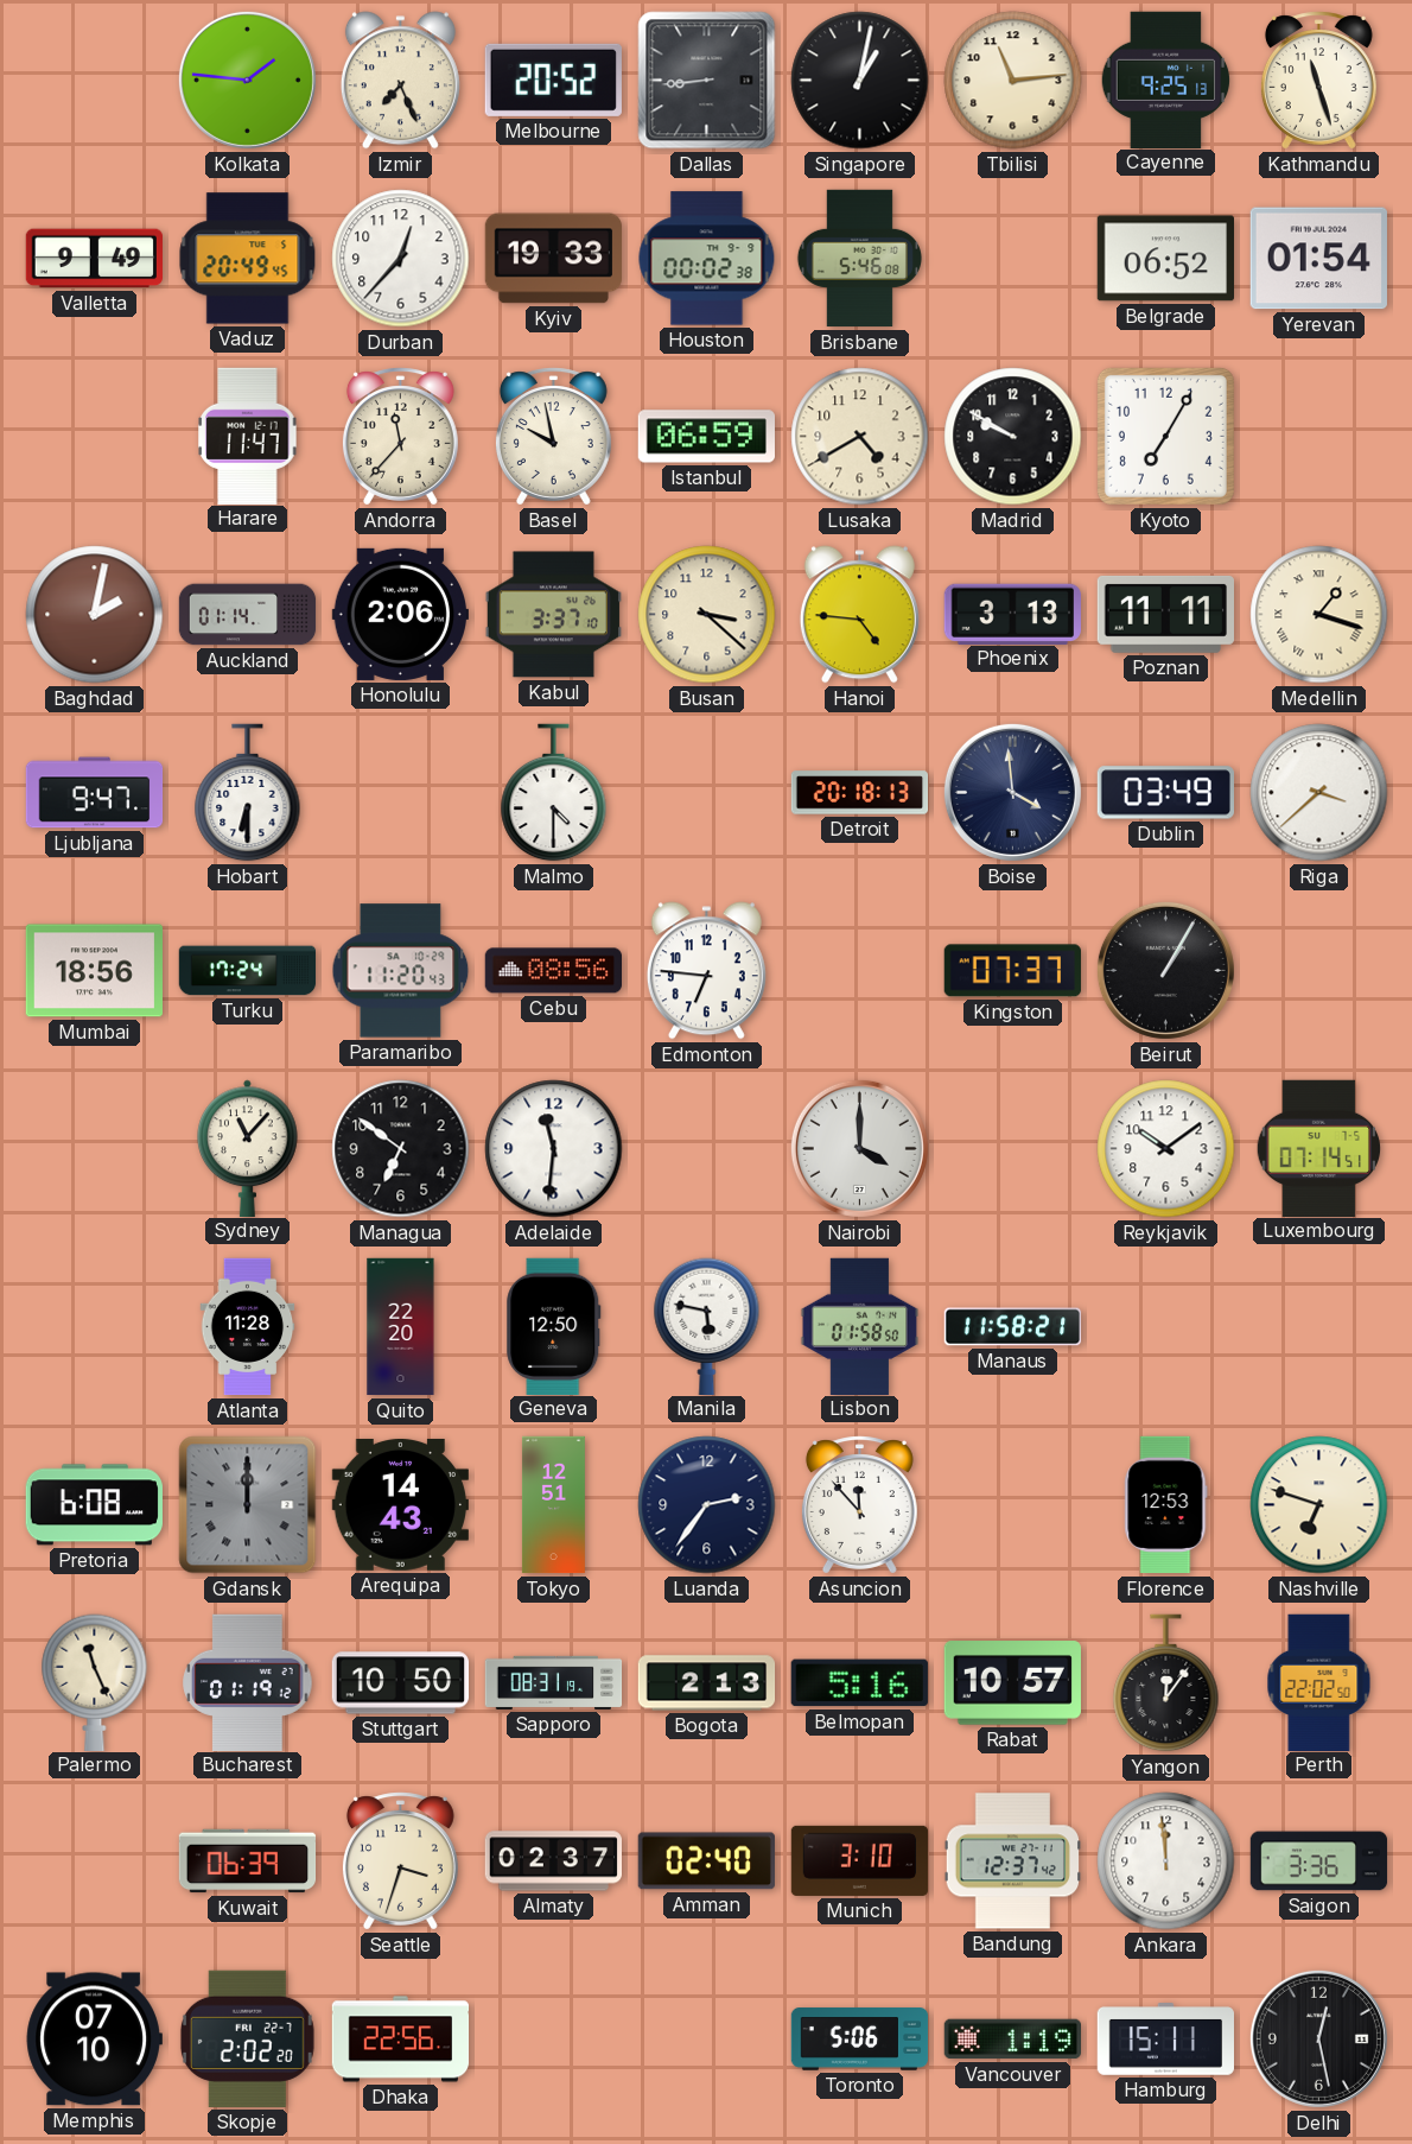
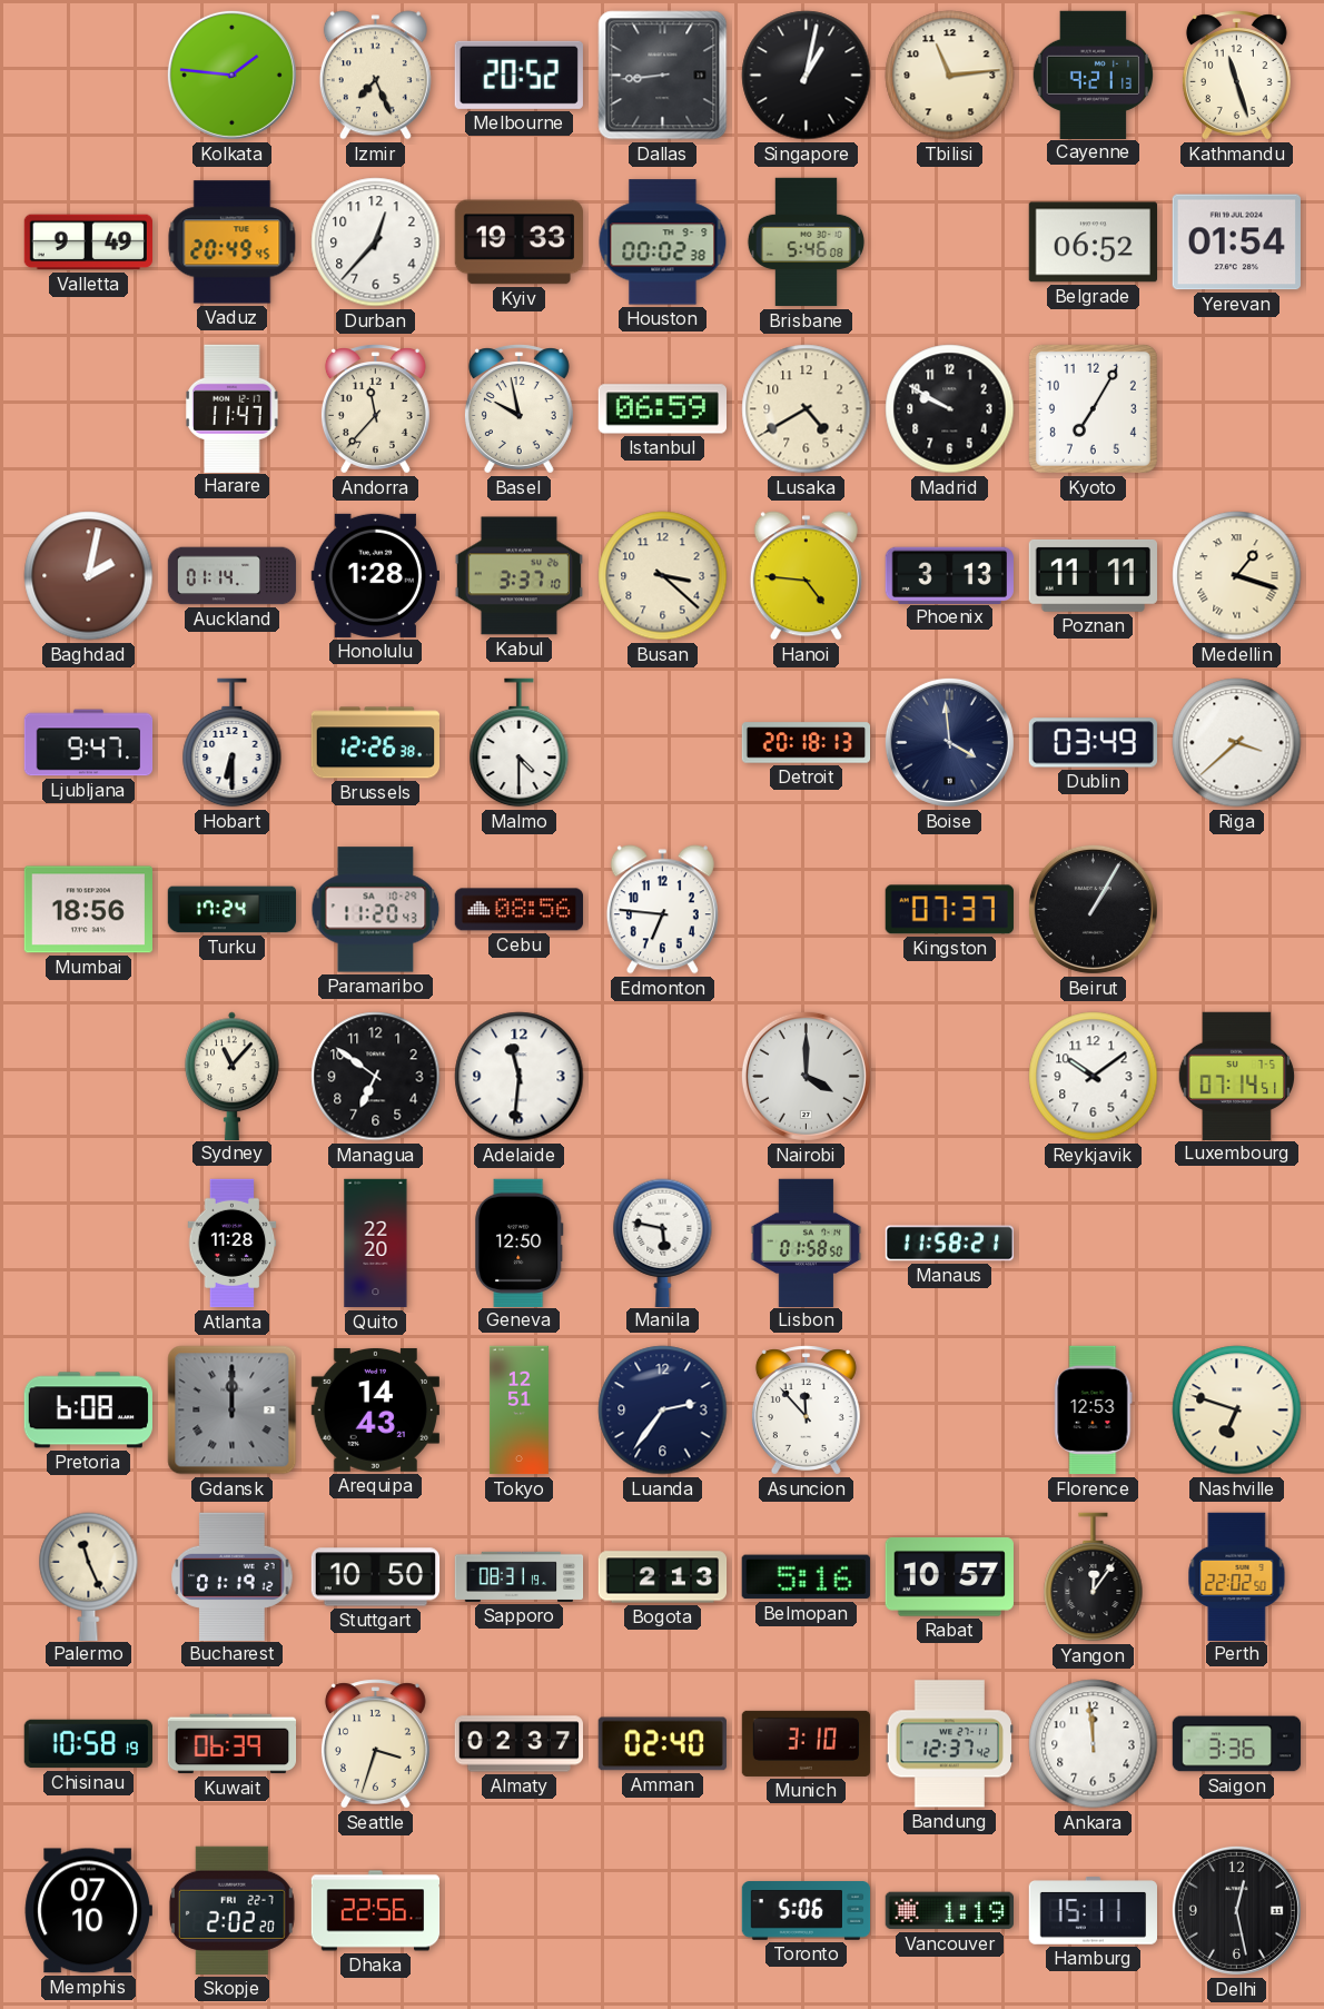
Cayenne: 9:25 -> 9:21 (1094, 75)
Honolulu: 2:06 -> 1:28 (375, 575)
Brussels: none -> 12:26 (375, 743)
Chisinau: none -> 10:58 (88, 1744)
